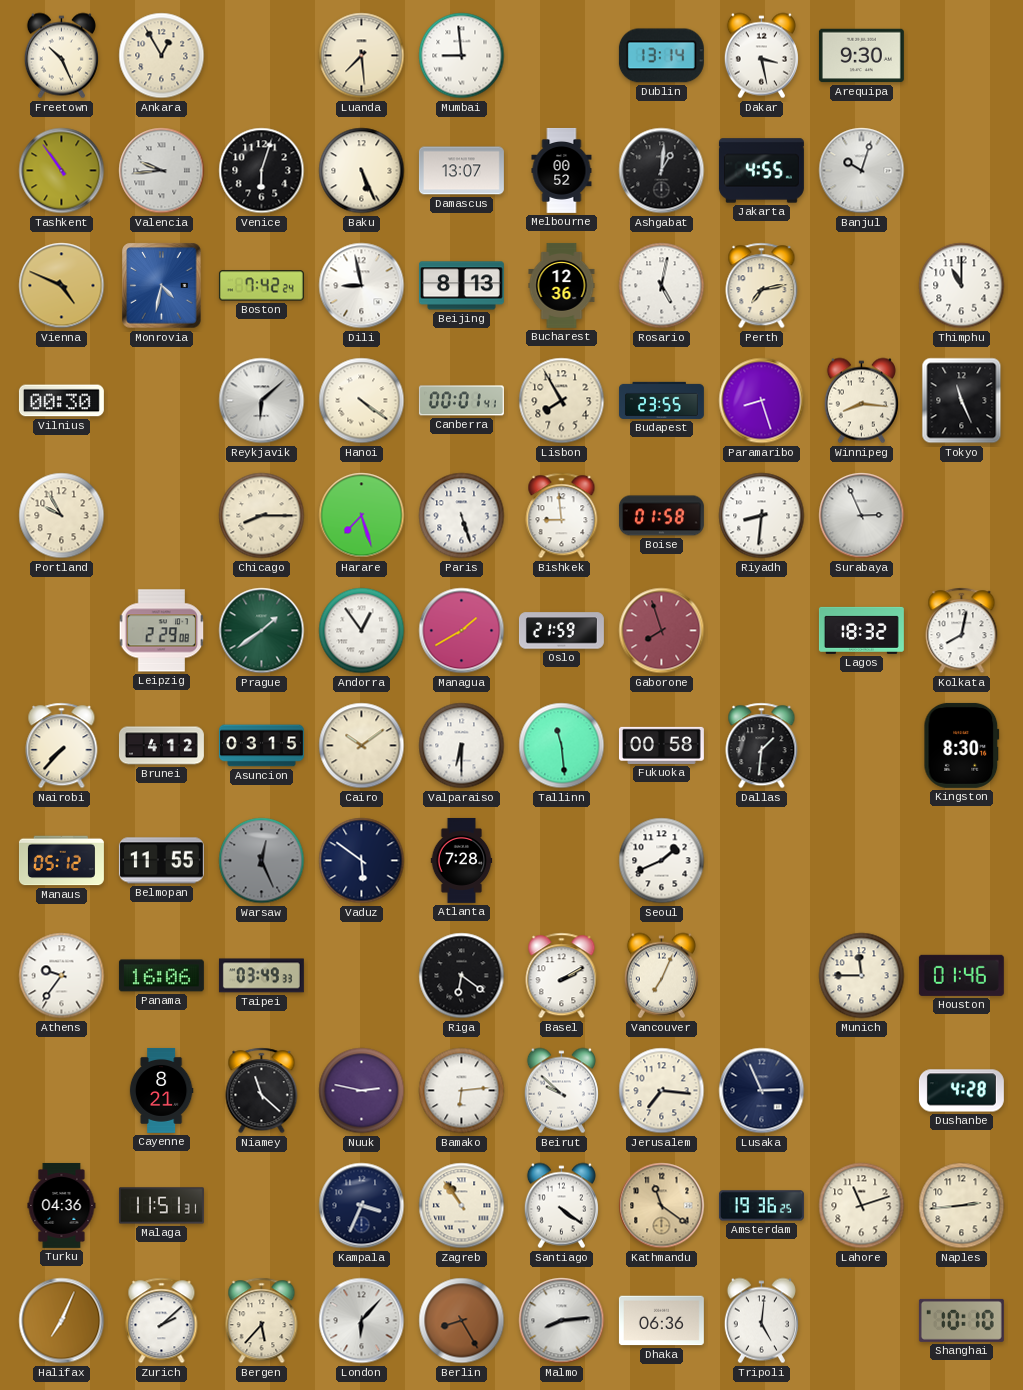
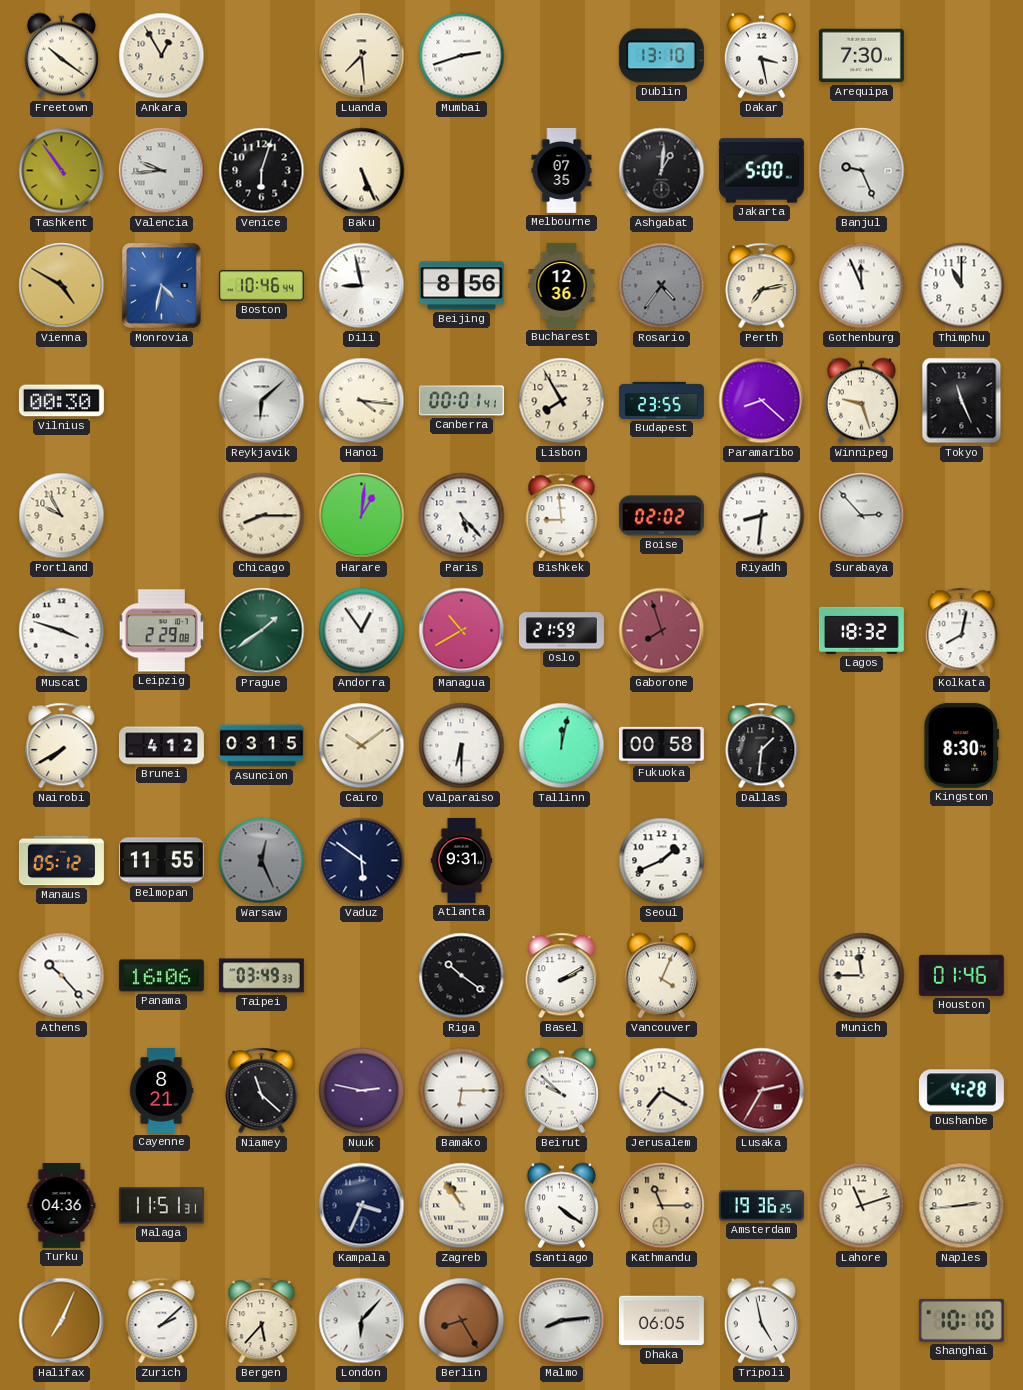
Freetown: 10:26 -> 10:21 (61, 56)
Mumbai: 8:59 -> 2:42 (462, 56)
Dublin: 13:14 -> 13:10 (661, 56)
Arequipa: 9:30 -> 7:30 (861, 56)
Damascus: 13:07 -> none (461, 171)
Melbourne: 00:52 -> 07:35 (562, 170)
Jakarta: 4:55 -> 5:00 (761, 171)
Banjul: 10:03 -> 9:26 (862, 171)
Vienna: 4:49 -> 4:50 (62, 286)
Boston: 7:42 -> 10:46 (261, 286)
Beijing: 8:13 -> 8:56 (461, 286)
Rosario: 5:02 -> 4:36 (662, 286)
Rosario dial: white -> grey (662, 286)
Gothenburg: none -> 11:56 (862, 286)
Hanoi: 4:21 -> 4:16 (362, 401)
Paramaribo: 8:27 -> 8:22 (762, 401)
Winnipeg: 8:16 -> 9:27 (861, 401)
Harare: 7:27 -> 1:01 (362, 516)
Paris: 5:27 -> 5:23 (462, 516)
Boise: 01:58 -> 02:02 (661, 516)
Surabaya: 2:56 -> 2:53 (862, 516)
Muscat: none -> 3:48 (62, 631)
Managua: 1:40 -> 10:40 (462, 631)
Nairobi: 7:37 -> 7:40 (62, 746)
Tallinn: 11:29 -> 12:02 (562, 746)
Atlanta: 7:28 -> 9:31 (462, 860)
Athens: 9:36 -> 10:23 (62, 976)
Riga: 6:21 -> 10:21 (462, 976)
Vancouver: 7:04 -> 4:04 (661, 976)
Bamako: 6:14 -> 6:15 (462, 1091)
Jerusalem: 7:16 -> 7:20 (662, 1091)
Lusaka: 2:56 -> 2:35 (762, 1091)
Lusaka dial: navy -> burgundy (762, 1091)
Kathmandu: 11:21 -> 11:15 (662, 1206)
Dhaka: 06:36 -> 06:05 (661, 1321)
Tripoli: 5:01 -> 4:58 (761, 1321)
